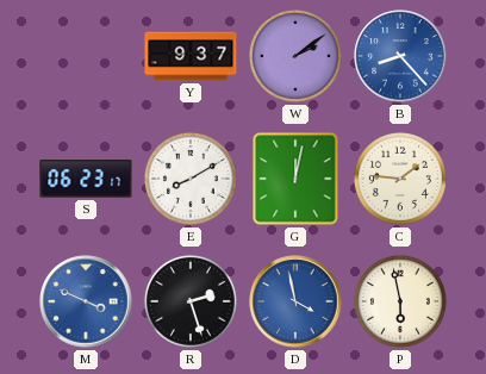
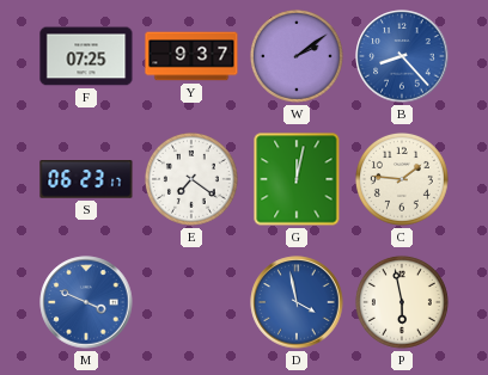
F: none -> 07:25 (86, 56)
E: 8:10 -> 7:21 (191, 179)
R: 2:27 -> none (191, 301)
